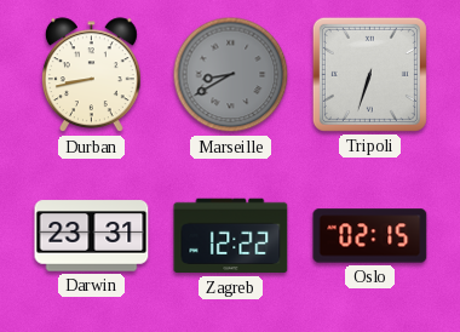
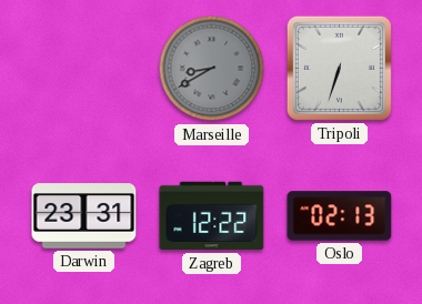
Durban: 8:43 -> none (91, 75)
Oslo: 02:15 -> 02:13 (340, 216)
